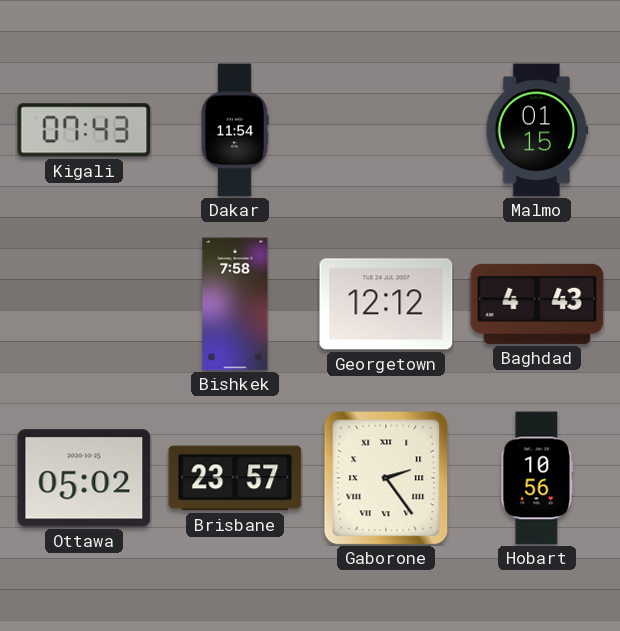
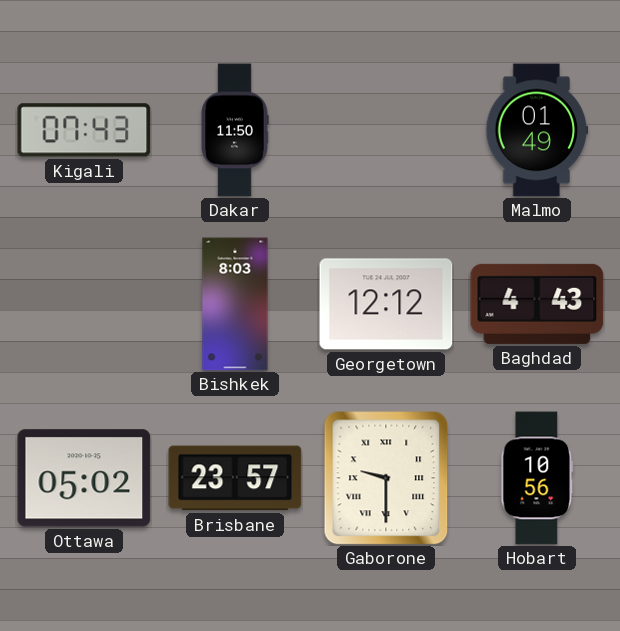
Dakar: 11:54 -> 11:50 (235, 130)
Malmo: 01:15 -> 01:49 (537, 130)
Bishkek: 7:58 -> 8:03 (235, 304)
Gaborone: 2:24 -> 9:30 (386, 478)
